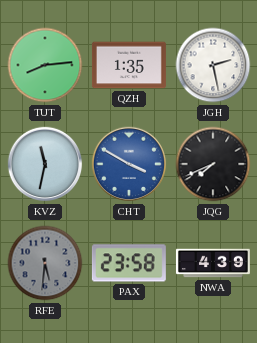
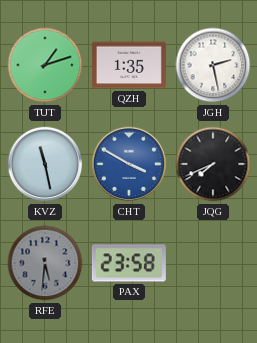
TUT: 8:14 -> 1:12 (45, 65)
KVZ: 11:32 -> 11:28 (45, 164)
NWA: 4:39 -> none (213, 263)
